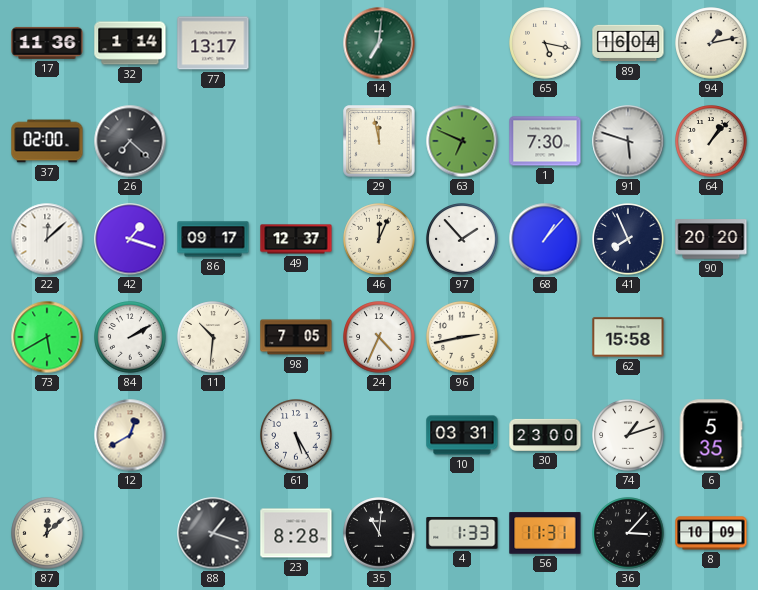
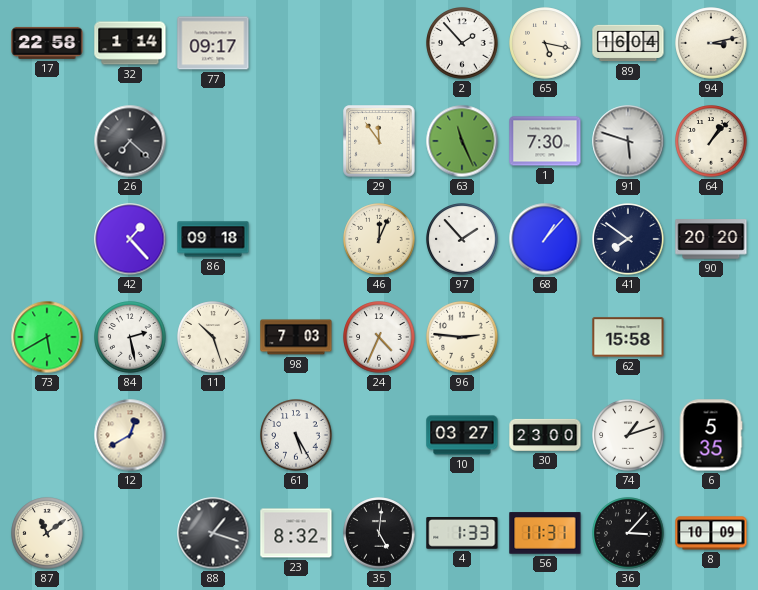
17: 11:36 -> 22:58 (47, 43)
77: 13:17 -> 09:17 (213, 43)
14: 7:01 -> none (379, 43)
2: none -> 1:53 (462, 43)
94: 1:13 -> 3:13 (711, 43)
37: 02:00 -> none (47, 141)
29: 11:58 -> 11:54 (379, 141)
63: 6:49 -> 11:26 (462, 141)
22: 12:08 -> none (47, 239)
42: 1:18 -> 1:23 (130, 239)
86: 09:17 -> 09:18 (213, 239)
49: 12:37 -> none (296, 239)
41: 7:56 -> 7:51 (628, 239)
84: 2:10 -> 2:28 (130, 337)
11: 10:31 -> 10:27 (213, 337)
98: 7:05 -> 7:03 (296, 337)
96: 2:43 -> 2:46 (462, 337)
10: 03:31 -> 03:27 (462, 435)
87: 12:08 -> 11:09 (47, 533)
23: 8:28 -> 8:32 (296, 533)
35: 11:01 -> 5:01 (379, 533)
